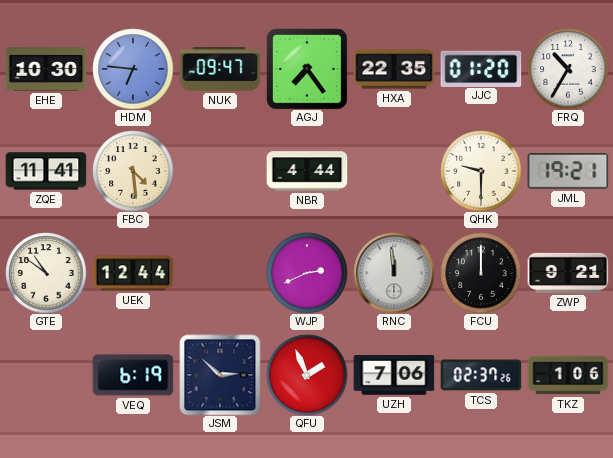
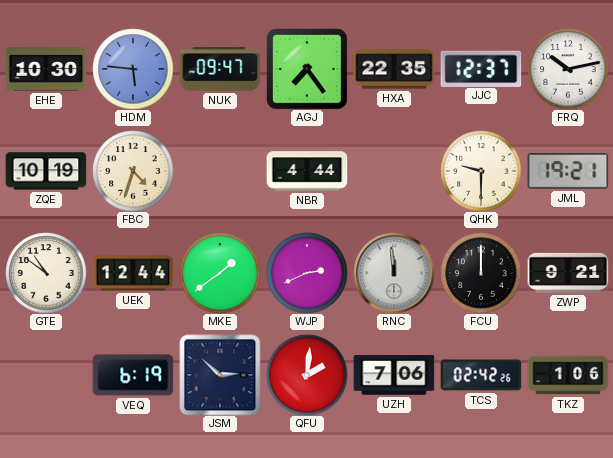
HDM: 6:46 -> 5:46 (133, 69)
JJC: 01:20 -> 12:37 (481, 68)
FRQ: 10:35 -> 10:13 (568, 69)
ZQE: 11:41 -> 10:19 (46, 171)
FBC: 4:29 -> 4:33 (133, 171)
MKE: none -> 1:39 (220, 273)
QFU: 1:56 -> 2:01 (307, 375)
TCS: 02:37 -> 02:42 (481, 375)
